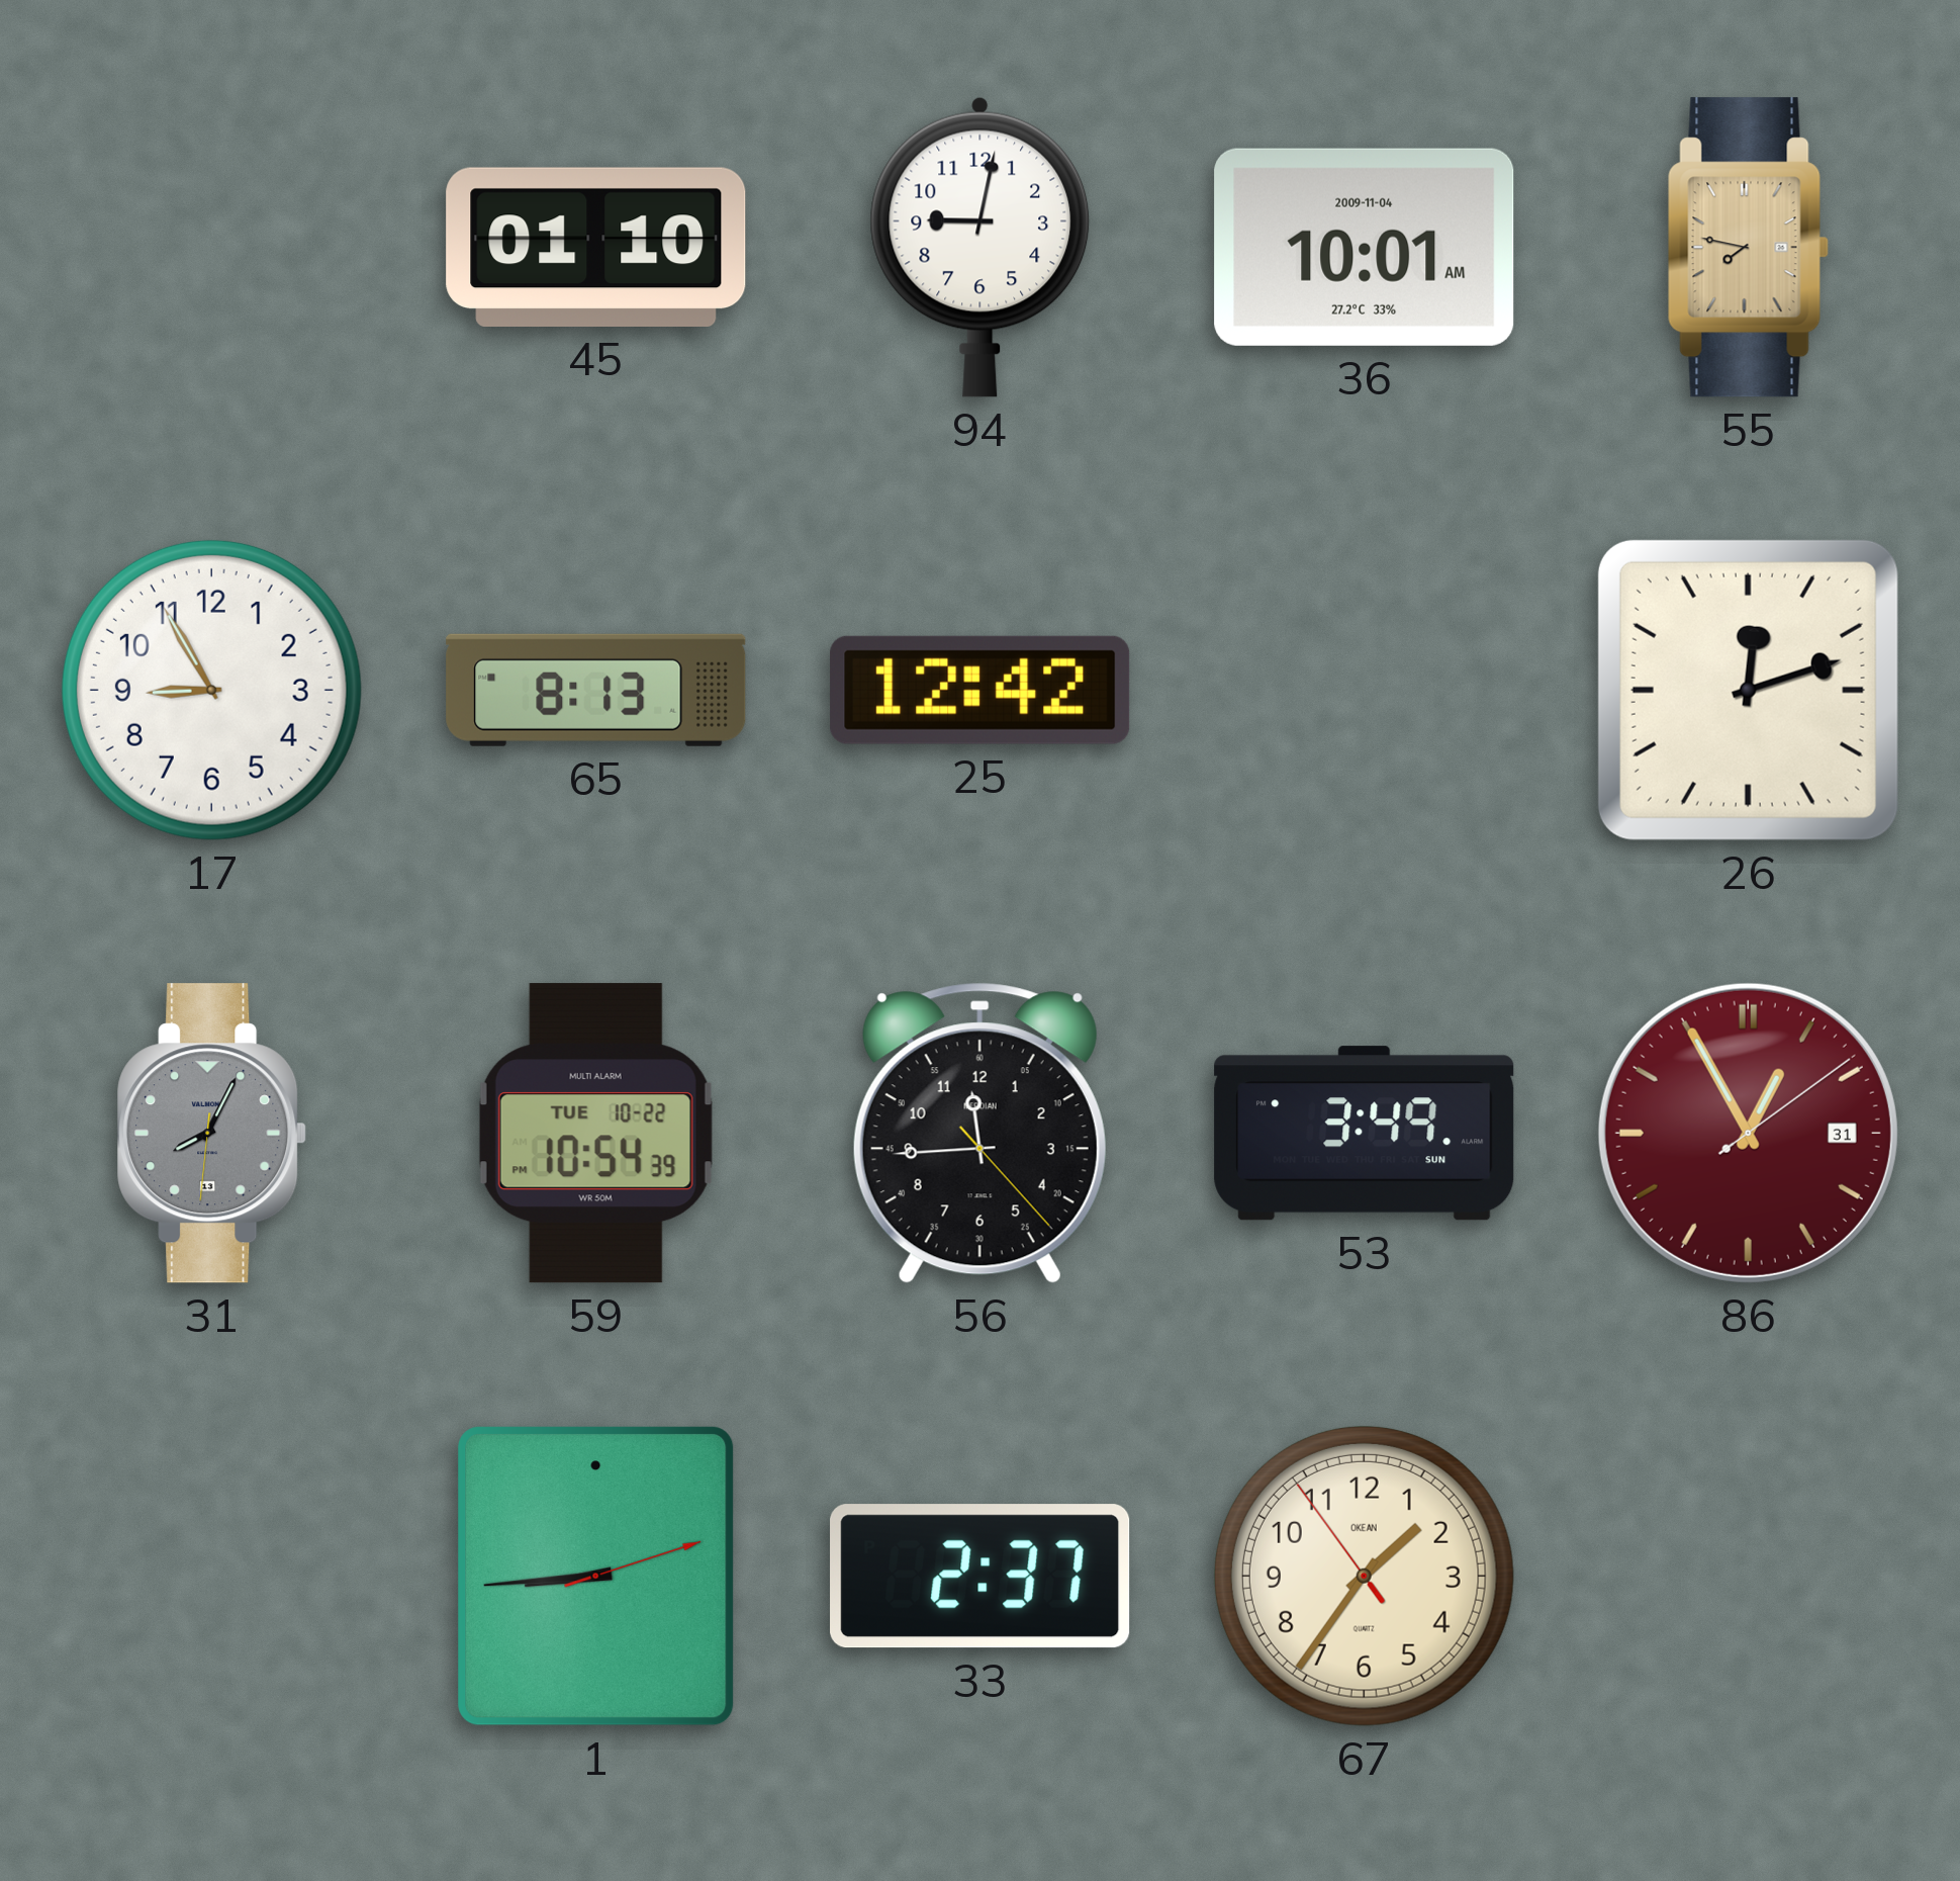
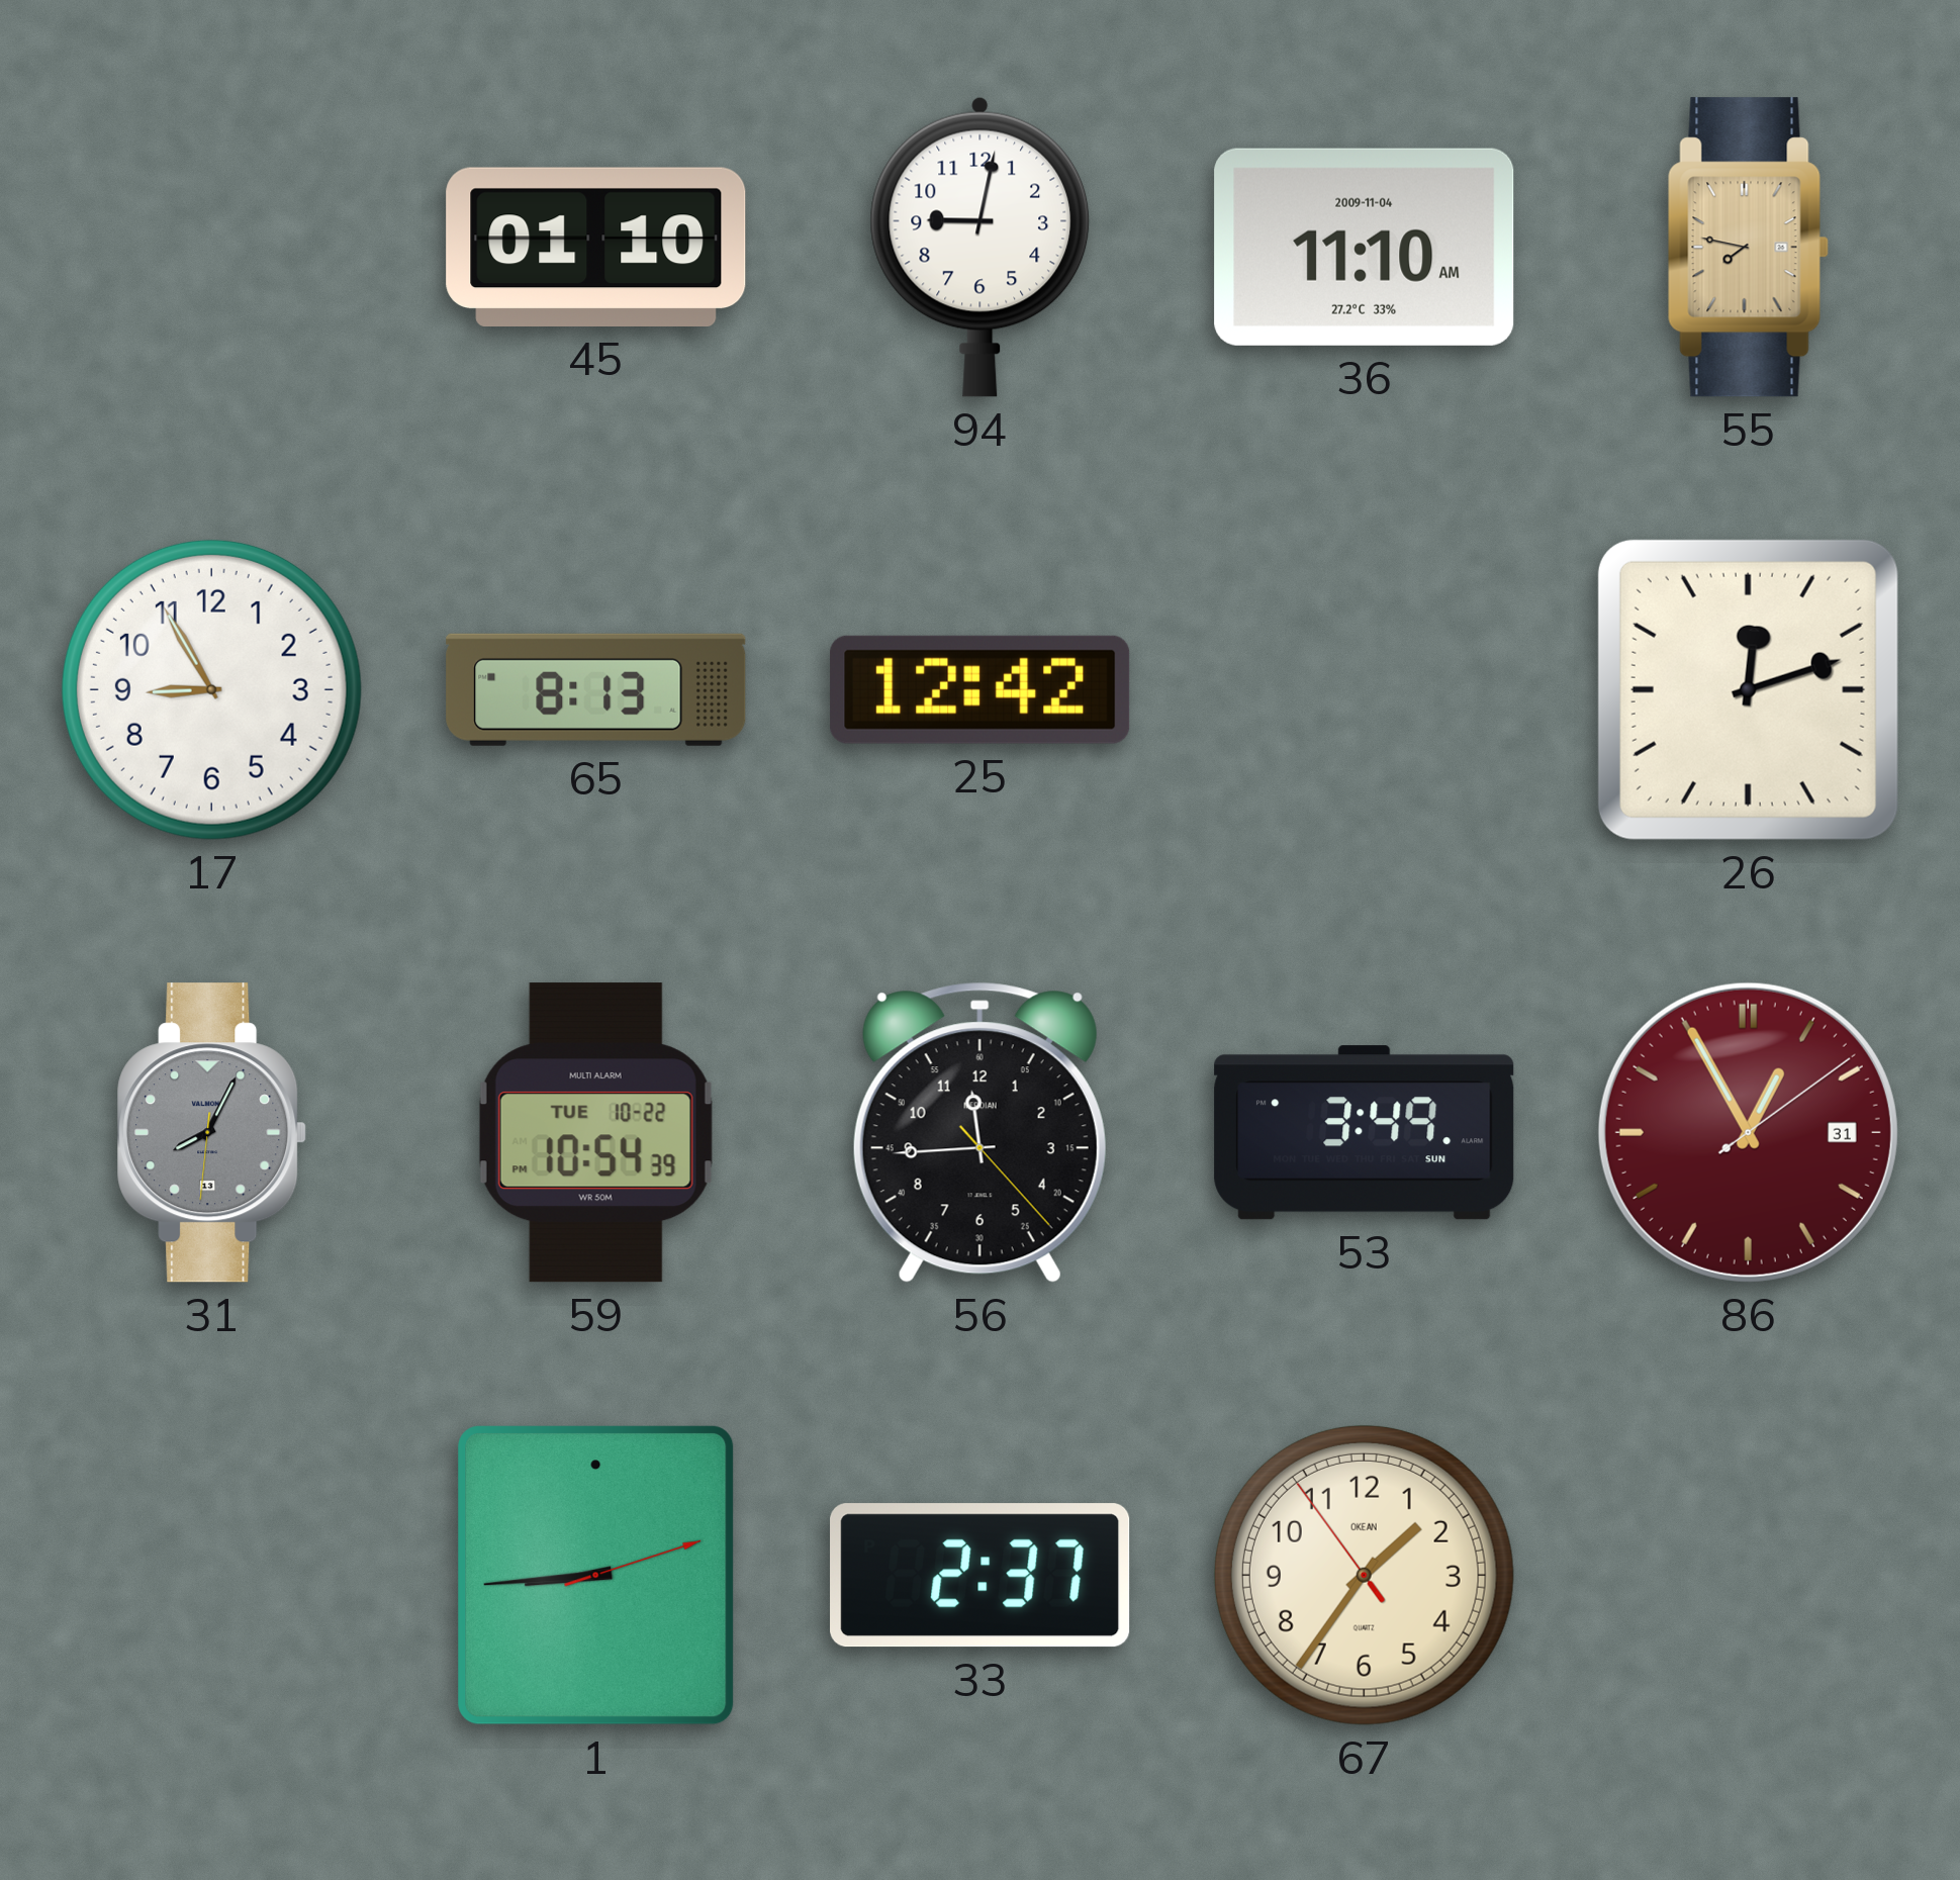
36: 10:01 -> 11:10 (1365, 247)
